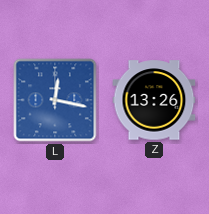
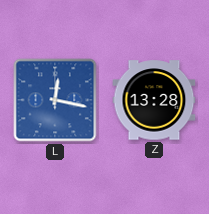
Z: 13:26 -> 13:28 (154, 100)
